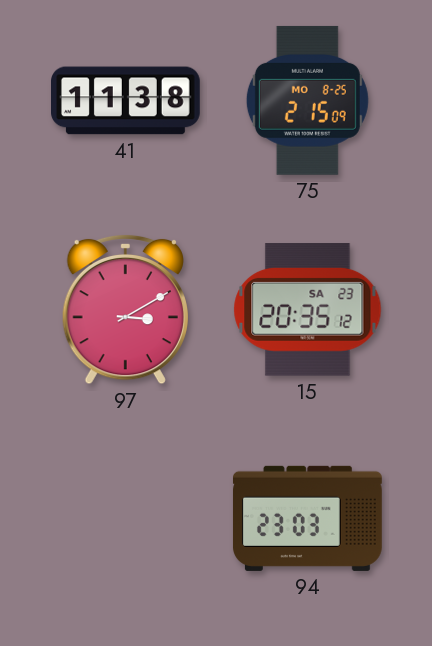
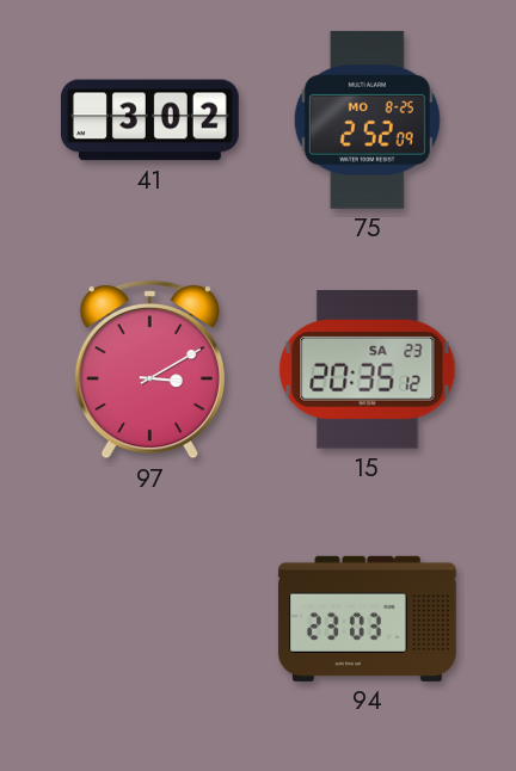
41: 11:38 -> 3:02 (150, 121)
75: 2:15 -> 2:52 (367, 119)
